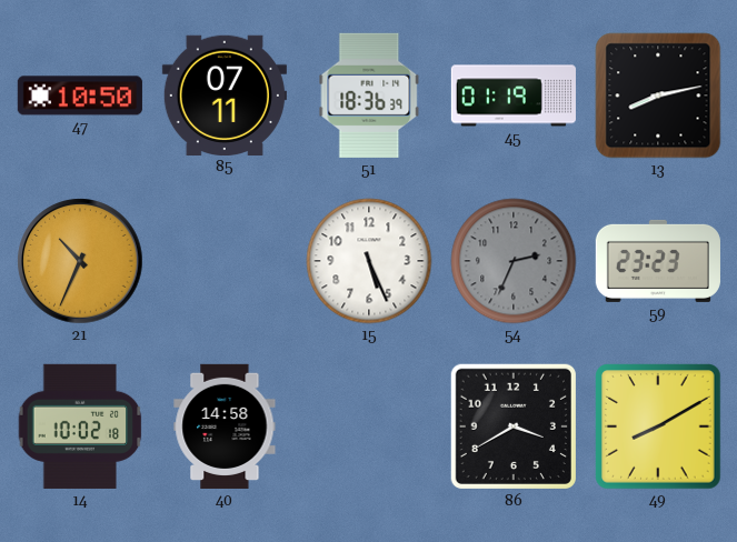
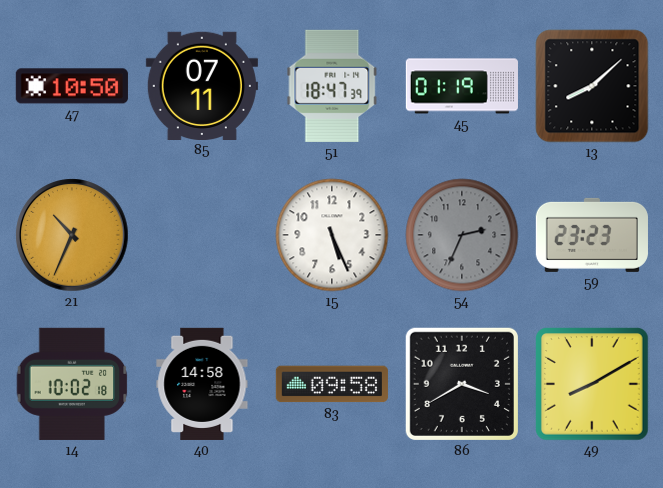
51: 18:36 -> 18:47 (332, 86)
13: 8:13 -> 8:08 (592, 86)
83: none -> 09:58 (332, 384)
